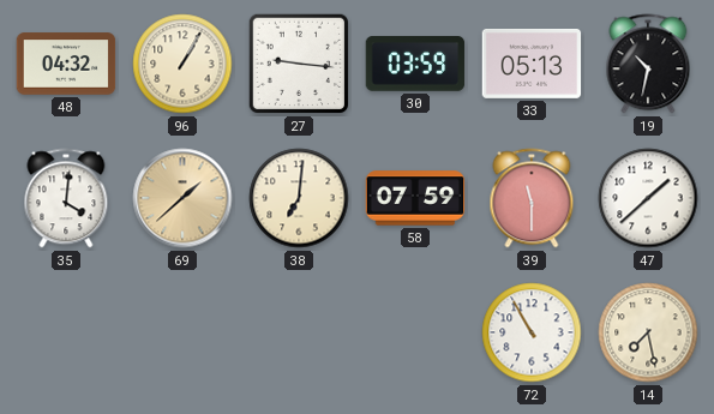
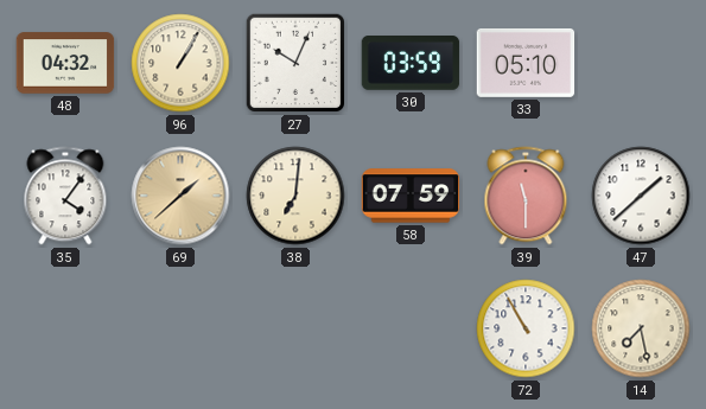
27: 9:16 -> 10:04 (295, 63)
33: 05:13 -> 05:10 (526, 63)
19: 10:32 -> none (648, 64)
35: 4:01 -> 4:06 (65, 196)
